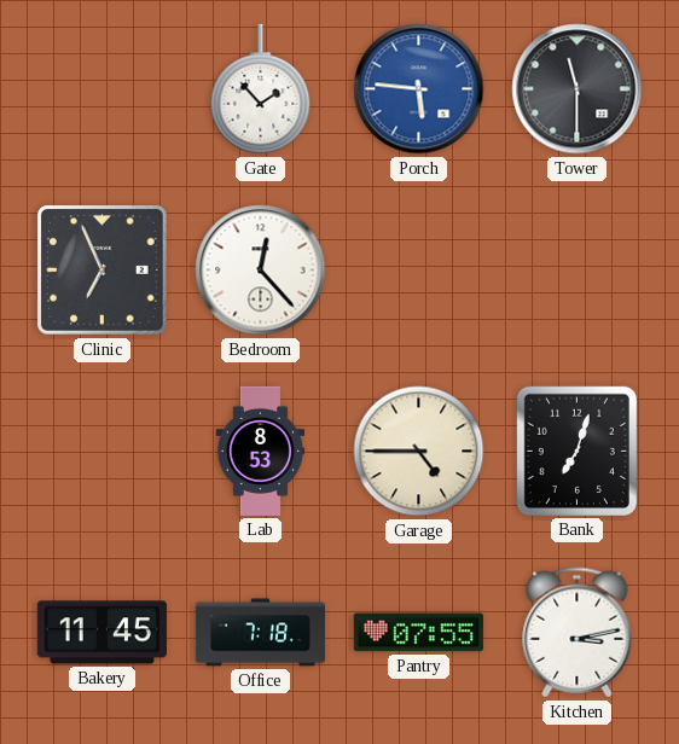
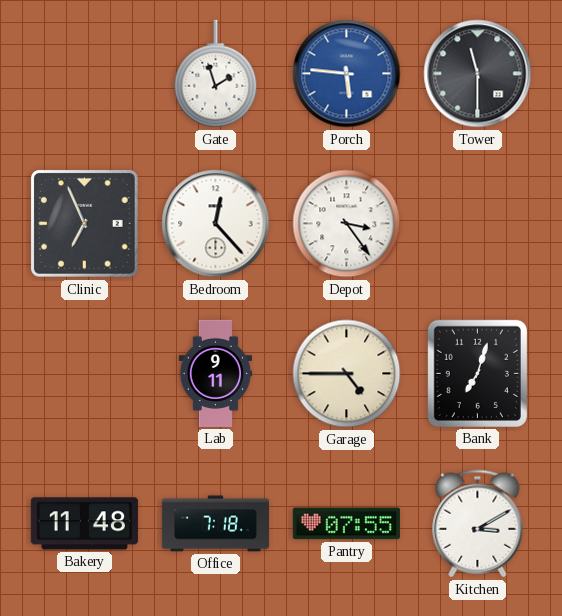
Gate: 1:53 -> 1:57 (216, 74)
Depot: none -> 3:24 (347, 224)
Lab: 8:53 -> 9:11 (215, 373)
Bakery: 11:45 -> 11:48 (84, 524)
Kitchen: 3:13 -> 3:10 (478, 524)
